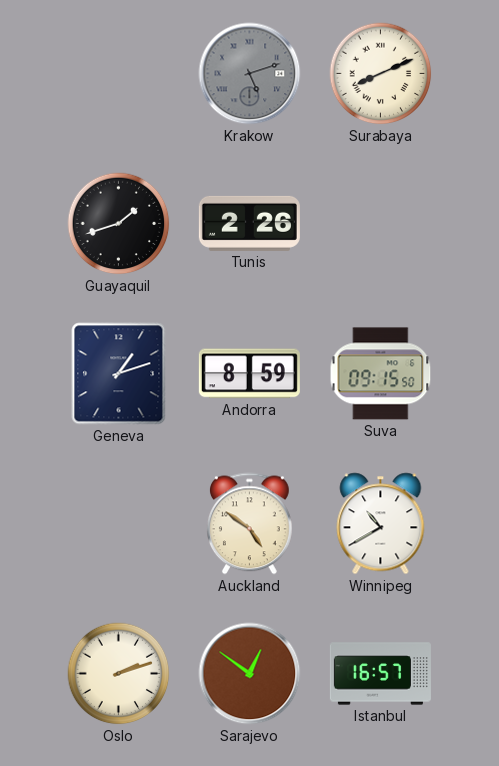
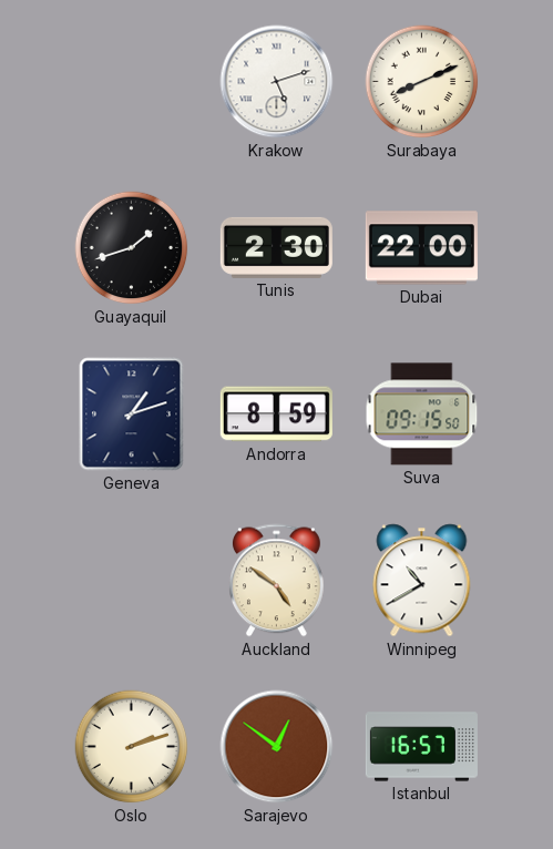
Krakow dial: grey -> white (277, 82)
Tunis: 2:26 -> 2:30 (276, 247)
Dubai: none -> 22:00 (421, 248)
